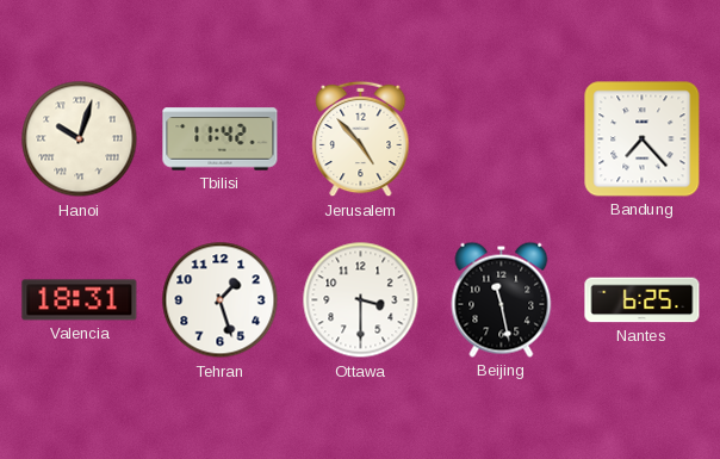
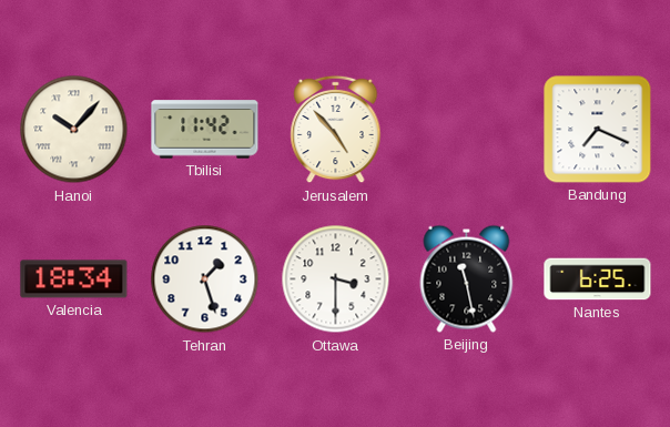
Hanoi: 10:03 -> 10:07 (74, 130)
Bandung: 7:23 -> 7:19 (598, 130)
Valencia: 18:31 -> 18:34 (74, 279)
